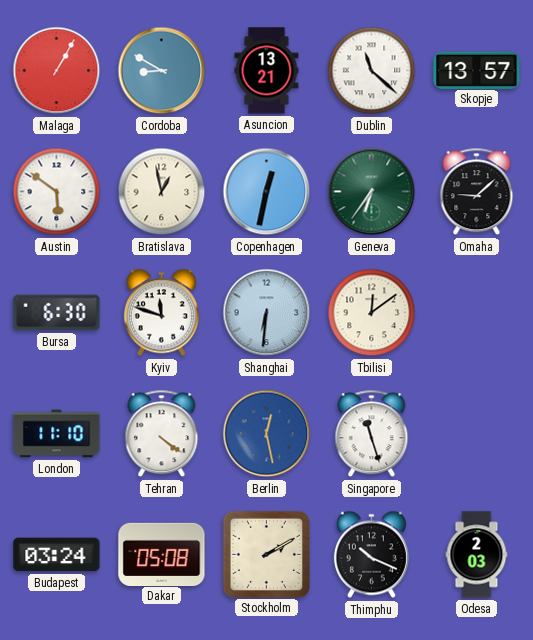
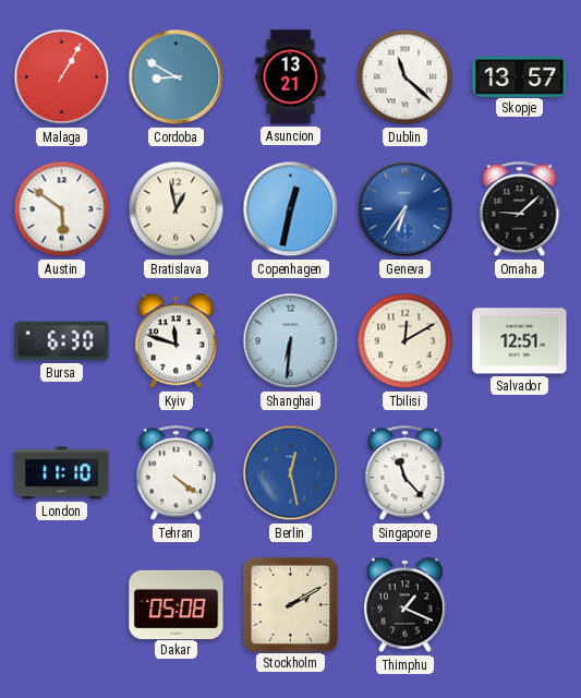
Geneva dial: green -> blue (406, 209)
Tbilisi: 12:09 -> 12:10 (406, 341)
Salvador: none -> 12:51 (520, 341)
Singapore: 11:27 -> 11:23 (406, 473)
Budapest: 03:24 -> none (57, 555)
Thimphu: 10:19 -> 1:19 (404, 605)
Odesa: 2:03 -> none (477, 555)
